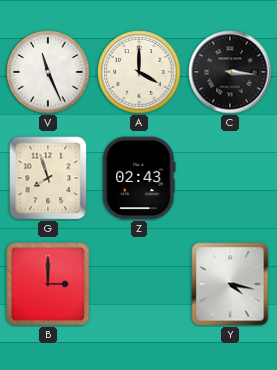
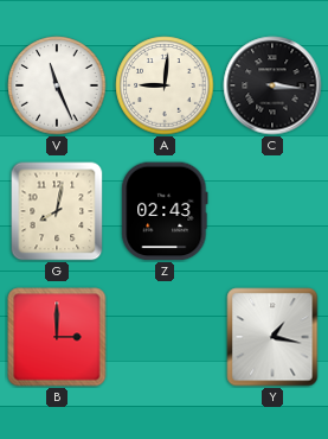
A: 4:00 -> 9:01 (165, 85)
G: 7:57 -> 8:02 (57, 211)
Y: 4:17 -> 1:17 (272, 337)
